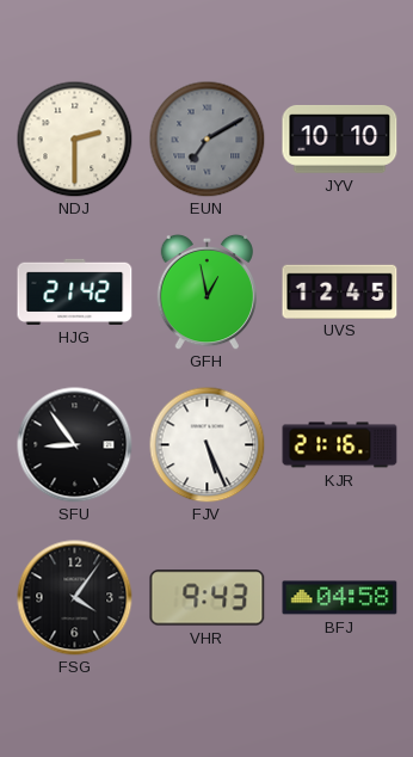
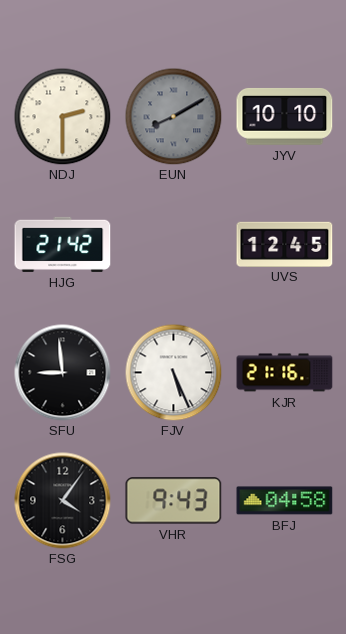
EUN: 7:10 -> 8:10 (173, 116)
GFH: 12:58 -> none (207, 291)
SFU: 8:54 -> 8:59 (63, 373)
